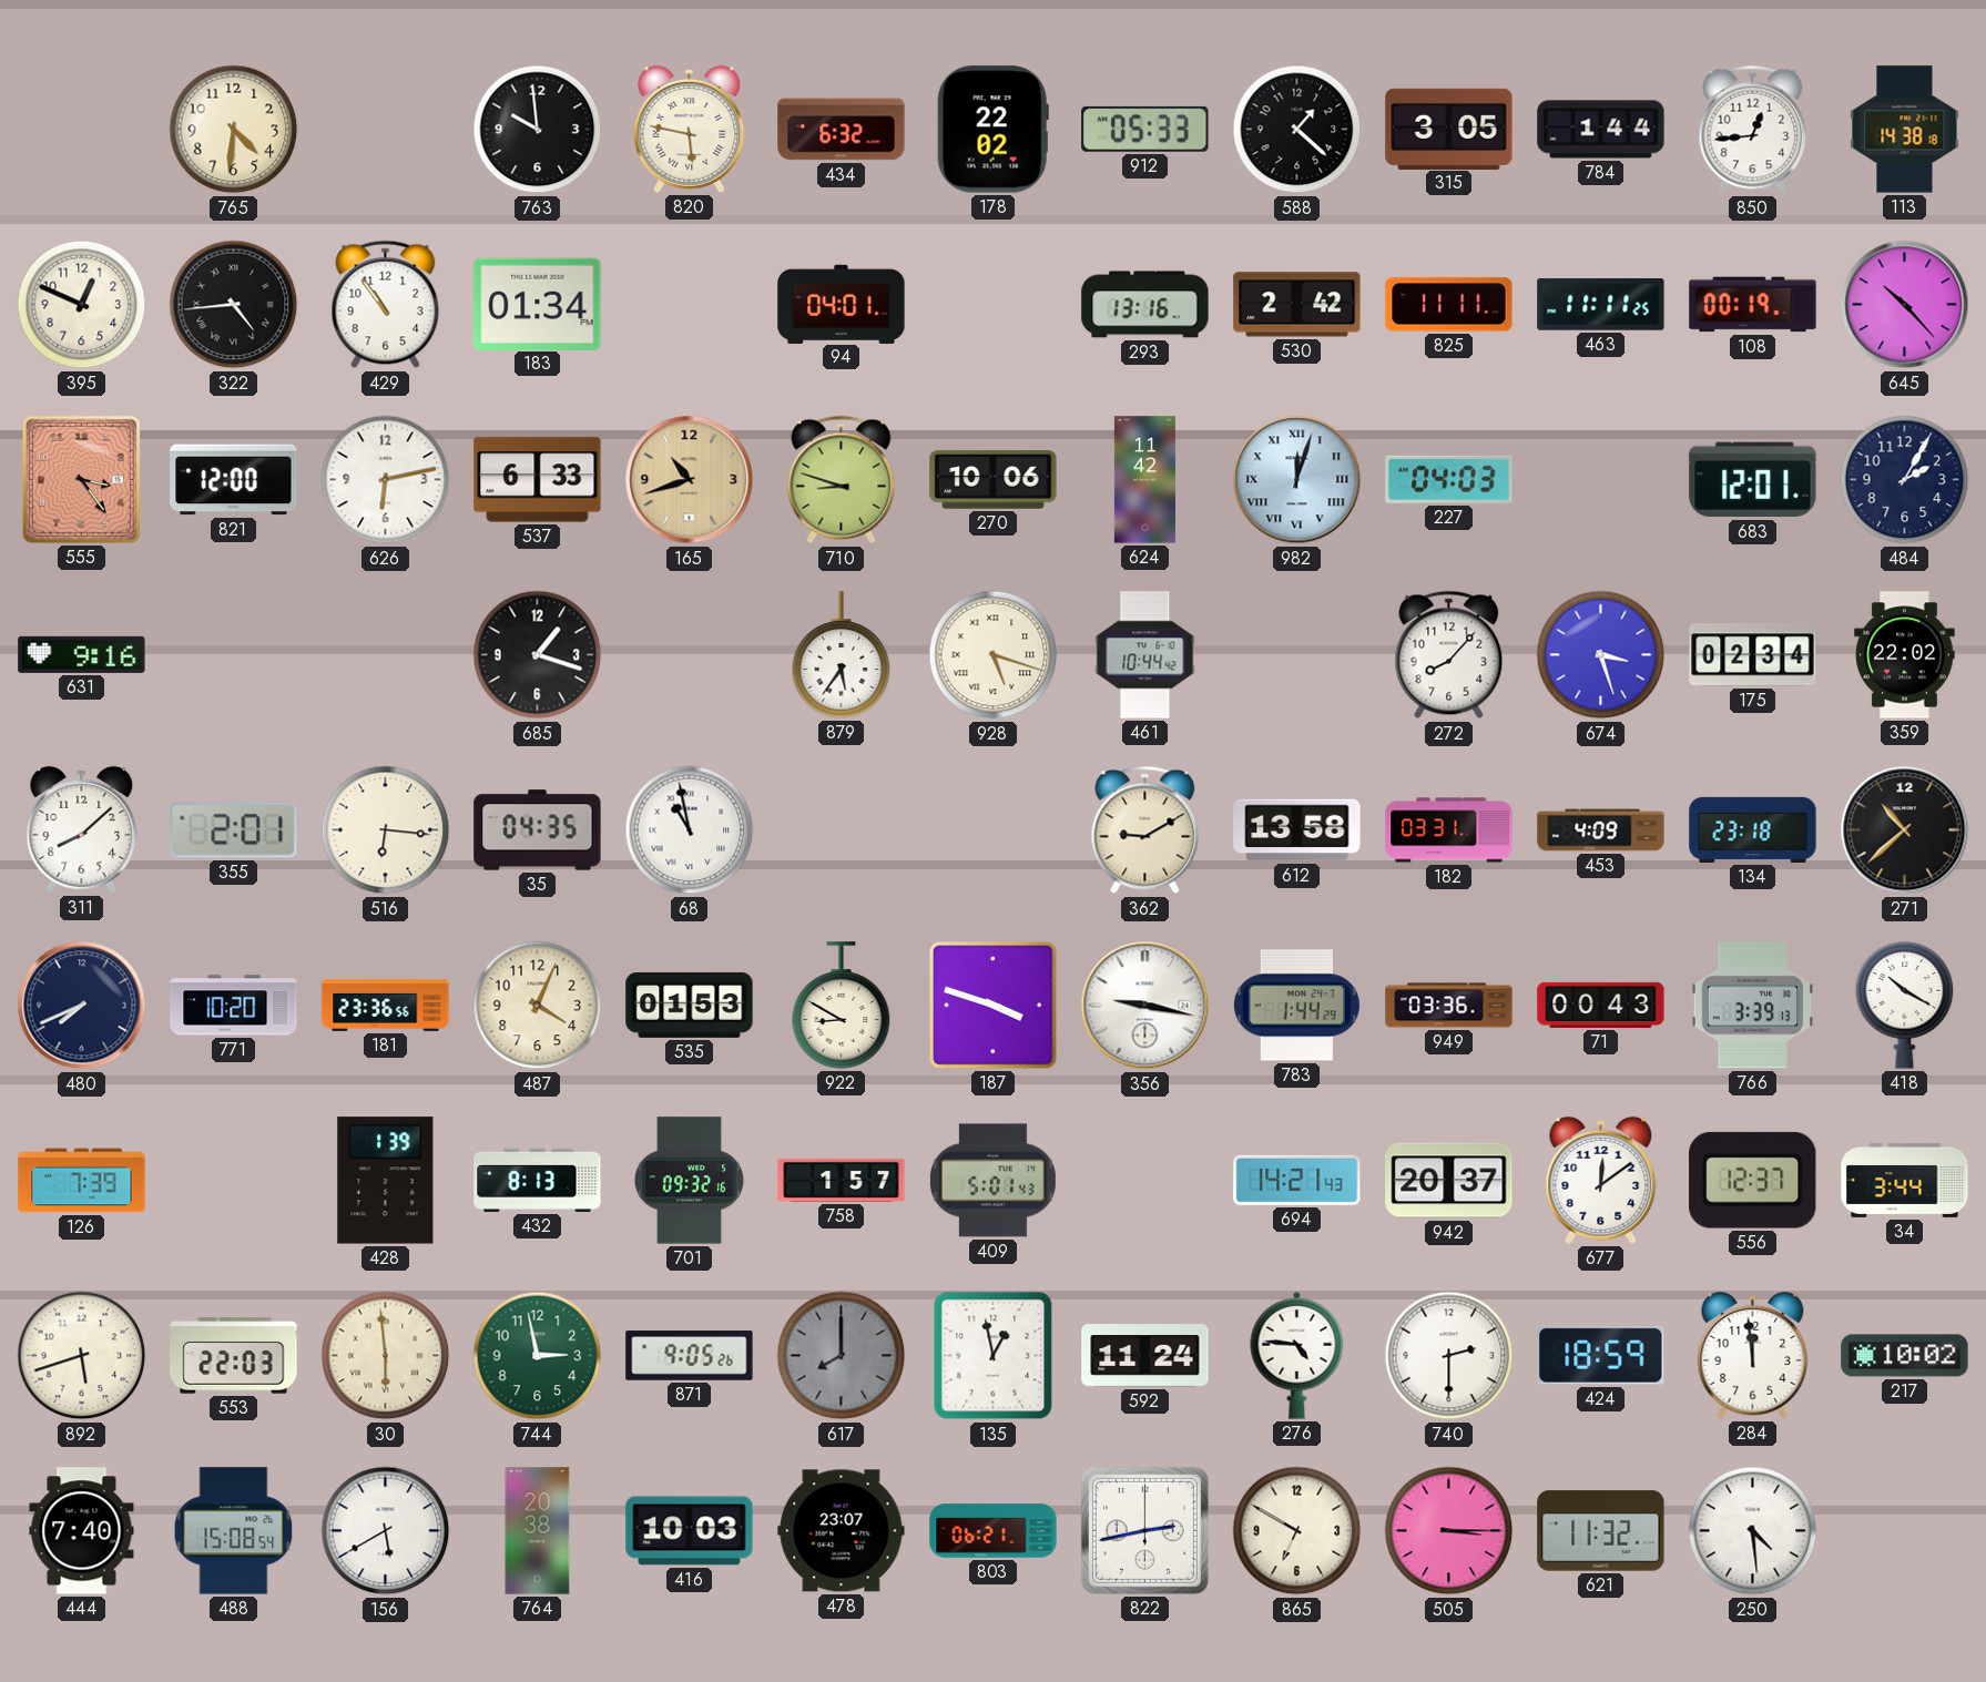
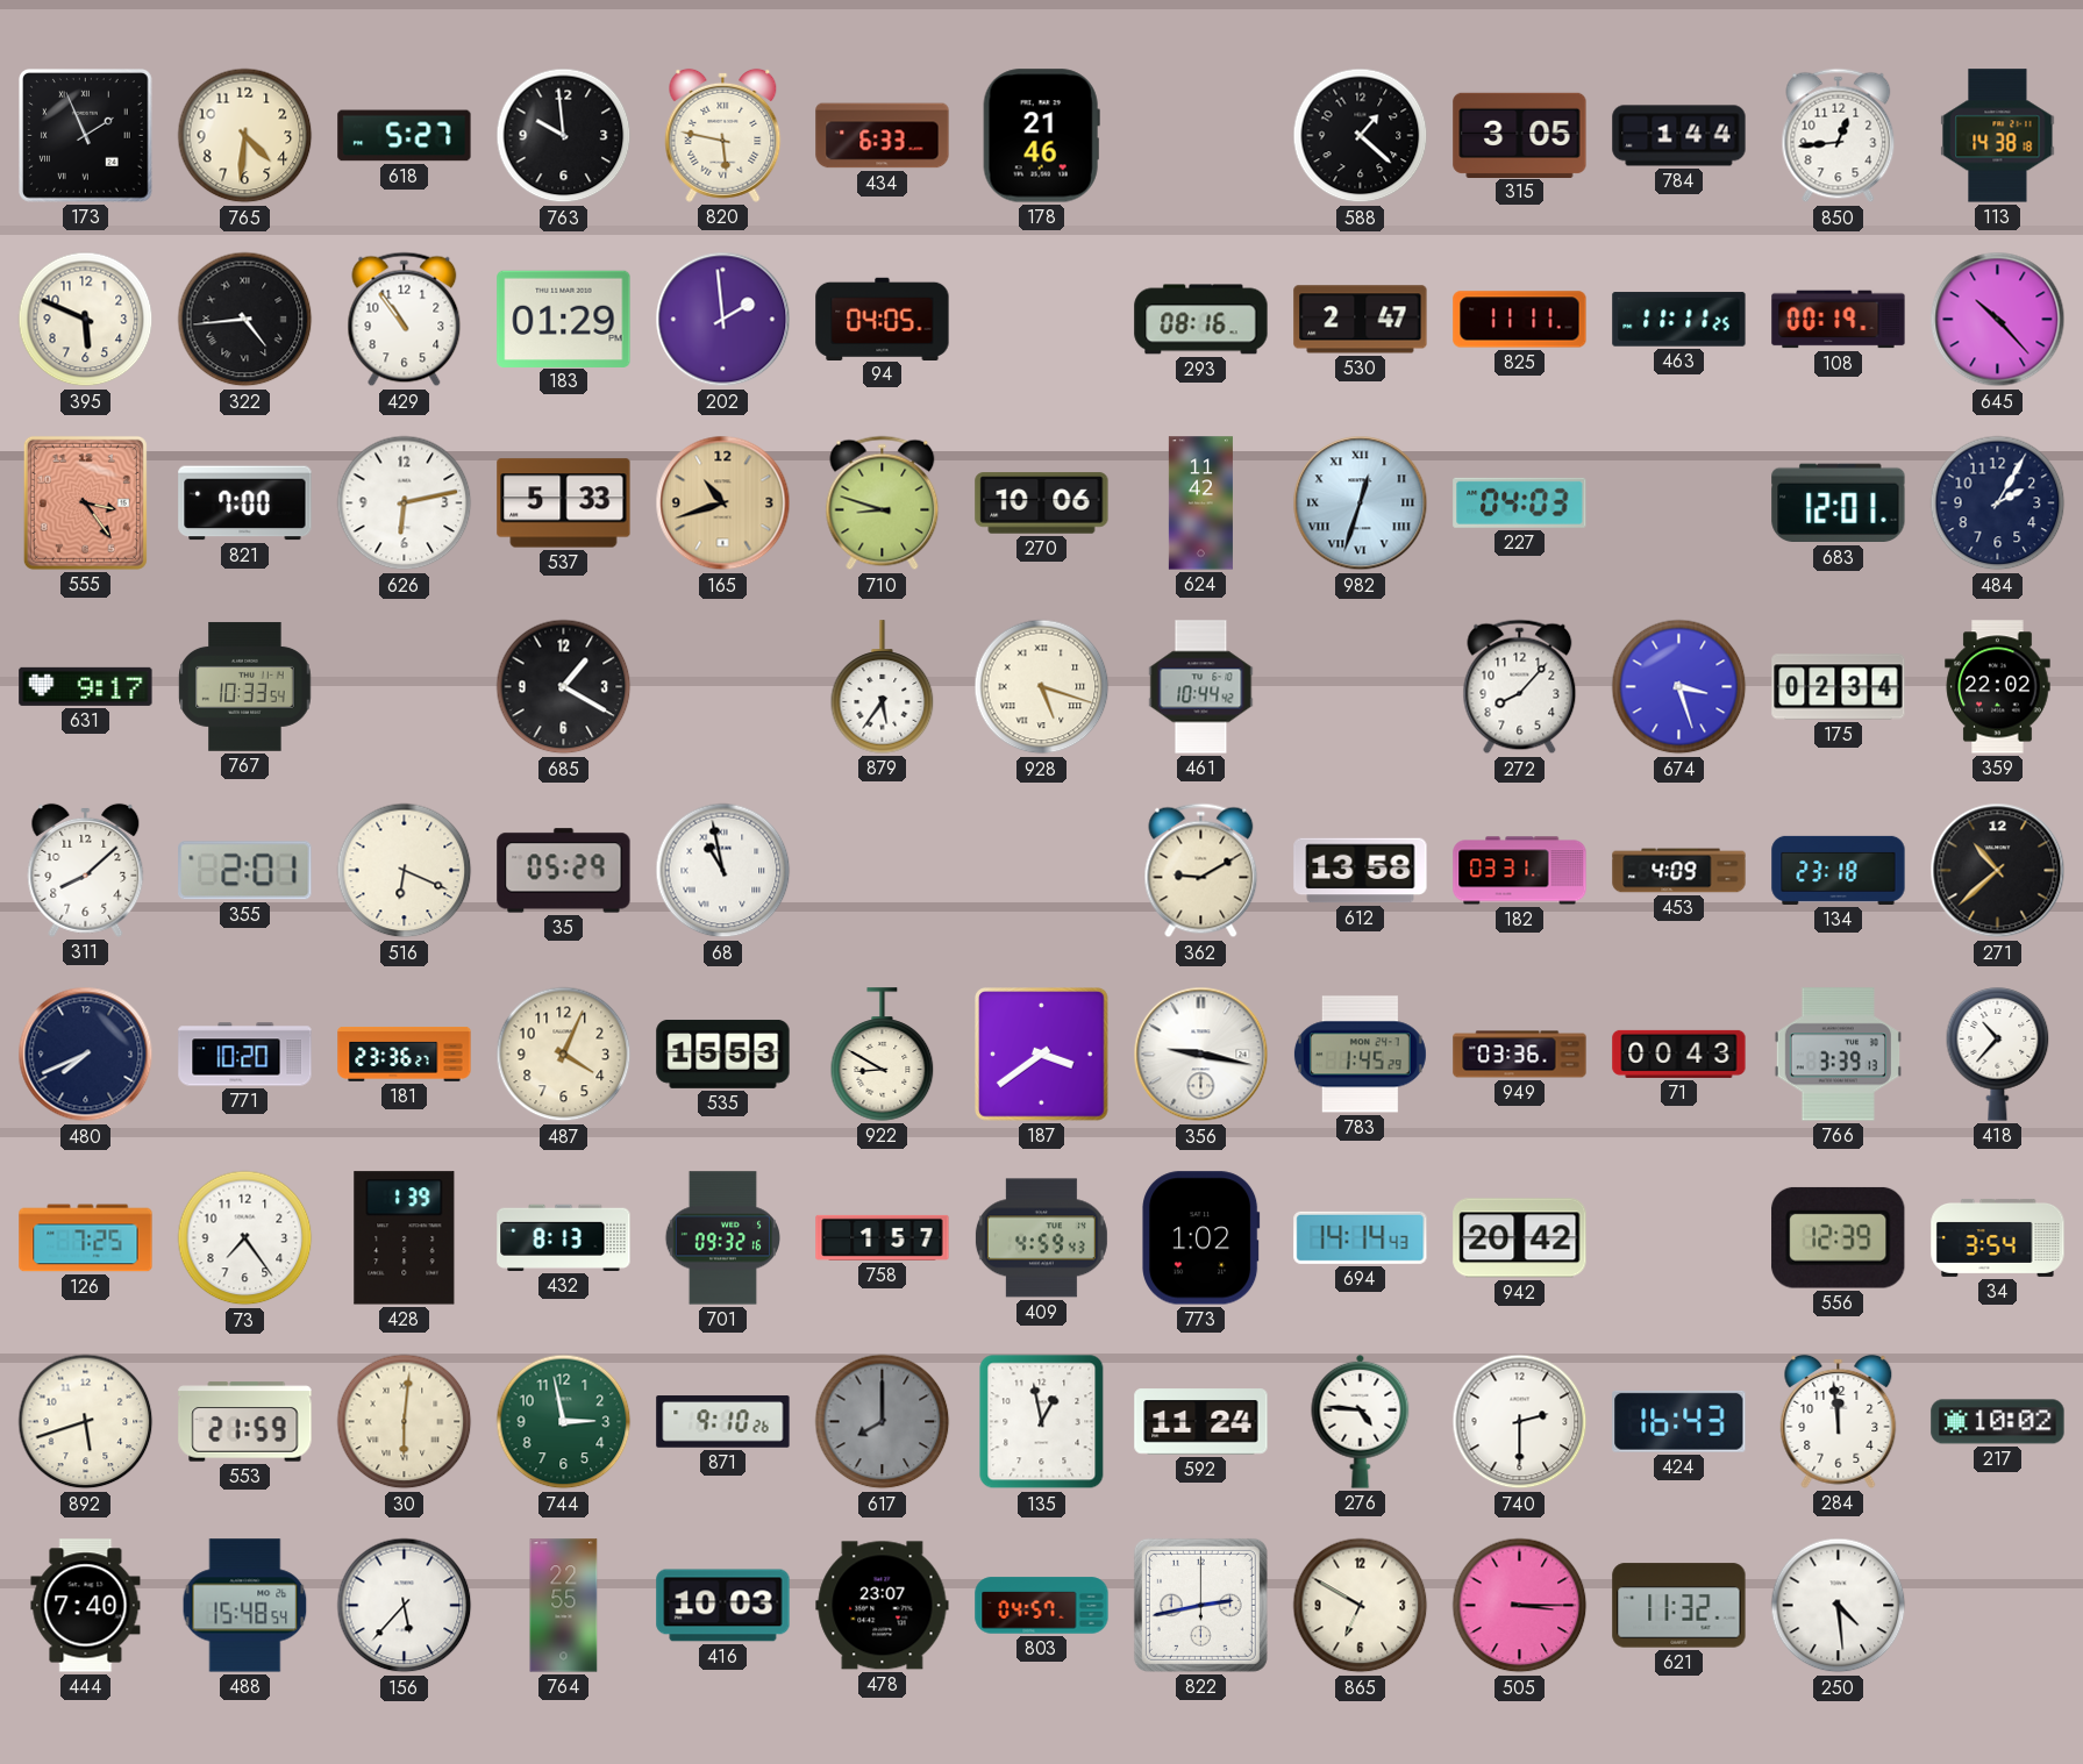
173: none -> 1:56 (86, 136)
618: none -> 5:27 (405, 136)
434: 6:32 -> 6:33 (883, 136)
178: 22:02 -> 21:46 (1041, 136)
912: 05:33 -> none (1145, 129)
395: 12:49 -> 5:49 (86, 320)
183: 01:34 -> 01:29 (564, 319)
202: none -> 1:59 (723, 320)
94: 04:01 -> 04:05 (883, 319)
293: 13:16 -> 08:16 (1201, 320)
530: 2:42 -> 2:47 (1361, 320)
821: 12:00 -> 7:00 (245, 504)
537: 6:33 -> 5:33 (564, 504)
982: 12:03 -> 12:33 (1361, 504)
631: 9:16 -> 9:17 (86, 686)
767: none -> 10:33 (245, 686)
685: 1:18 -> 1:20 (564, 687)
516: 6:16 -> 6:19 (405, 871)
35: 04:35 -> 05:29 (564, 871)
181: 23:36:56 -> 23:36:27 (405, 1054)
535: 01:53 -> 15:53 (723, 1054)
187: 3:48 -> 3:39 (1042, 1055)
783: 1:44 -> 1:45 (1360, 1055)
418: 10:20 -> 10:37 (1998, 1055)
126: 7:39 -> 7:25 (86, 1238)
73: none -> 7:24 (245, 1238)
409: 5:01 -> 4:59 (1041, 1238)
773: none -> 1:02 (1201, 1238)
694: 14:21 -> 14:14 (1361, 1237)
942: 20:37 -> 20:42 (1520, 1238)
677: 12:09 -> none (1601, 1180)
556: 12:37 -> 12:39 (1839, 1237)
34: 3:44 -> 3:54 (1998, 1237)
553: 22:03 -> 21:59 (245, 1422)
30: 5:59 -> 6:01 (405, 1422)
871: 9:05 -> 9:10 (723, 1422)
424: 18:59 -> 16:43 (1679, 1421)
488: 15:08 -> 15:48 (245, 1606)
156: 5:40 -> 5:37 (405, 1606)
764: 20:38 -> 22:55 (564, 1606)
803: 06:21 -> 04:57 (1042, 1606)
